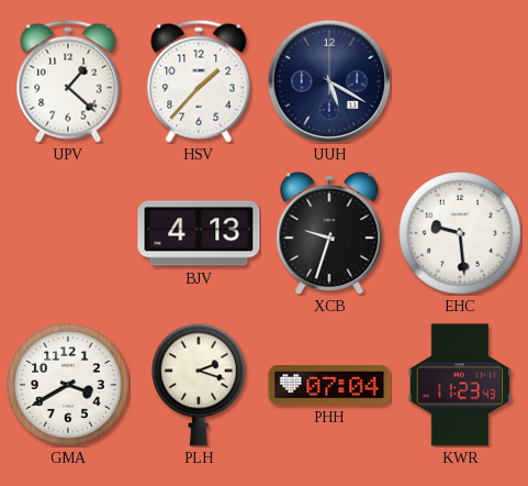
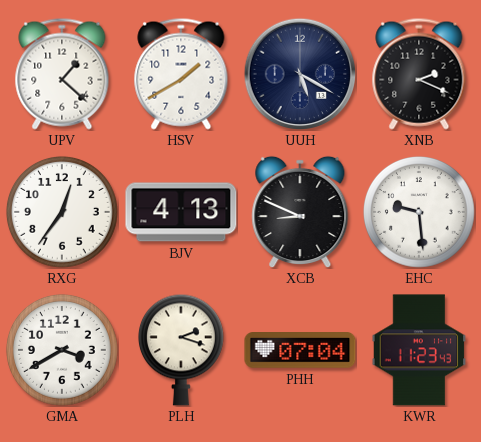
HSV: 1:37 -> 1:40 (181, 74)
XNB: none -> 2:19 (419, 74)
RXG: none -> 12:36 (62, 212)
XCB: 9:33 -> 8:49 (300, 212)
